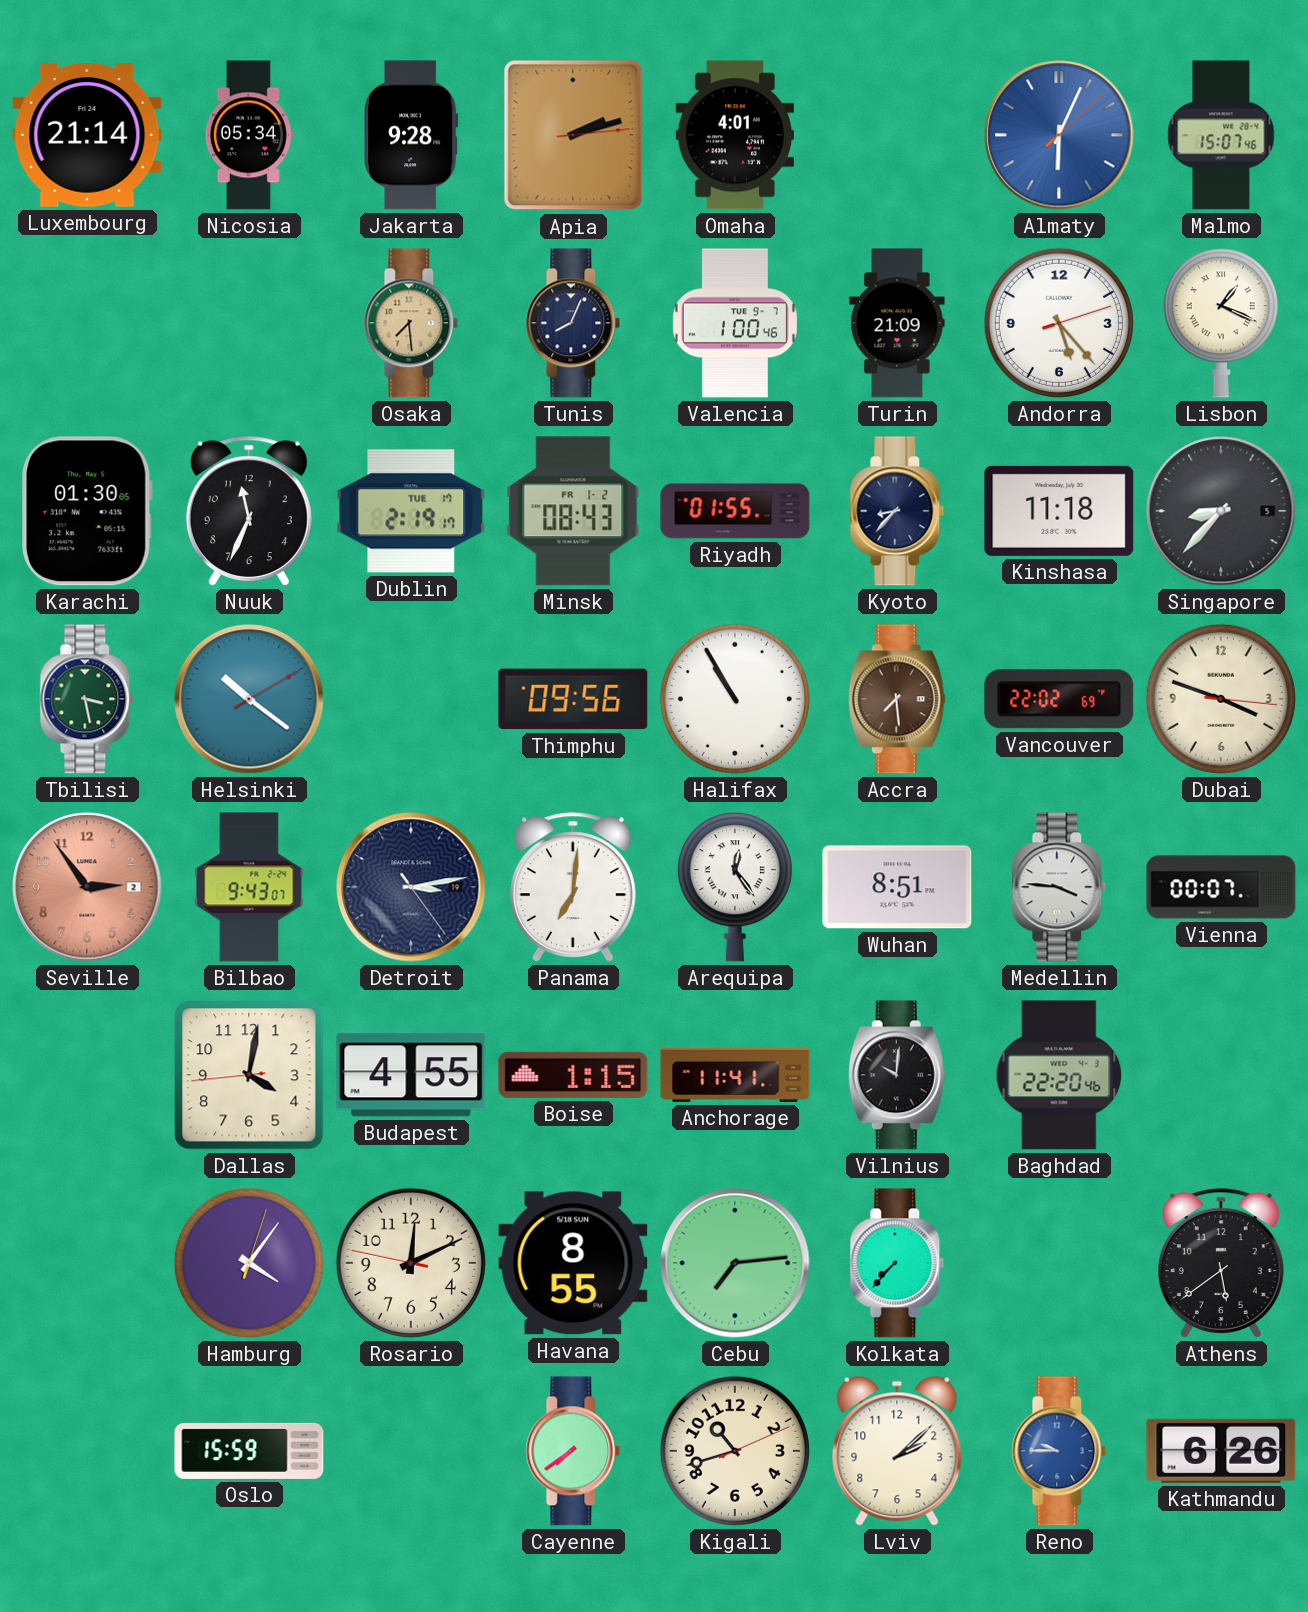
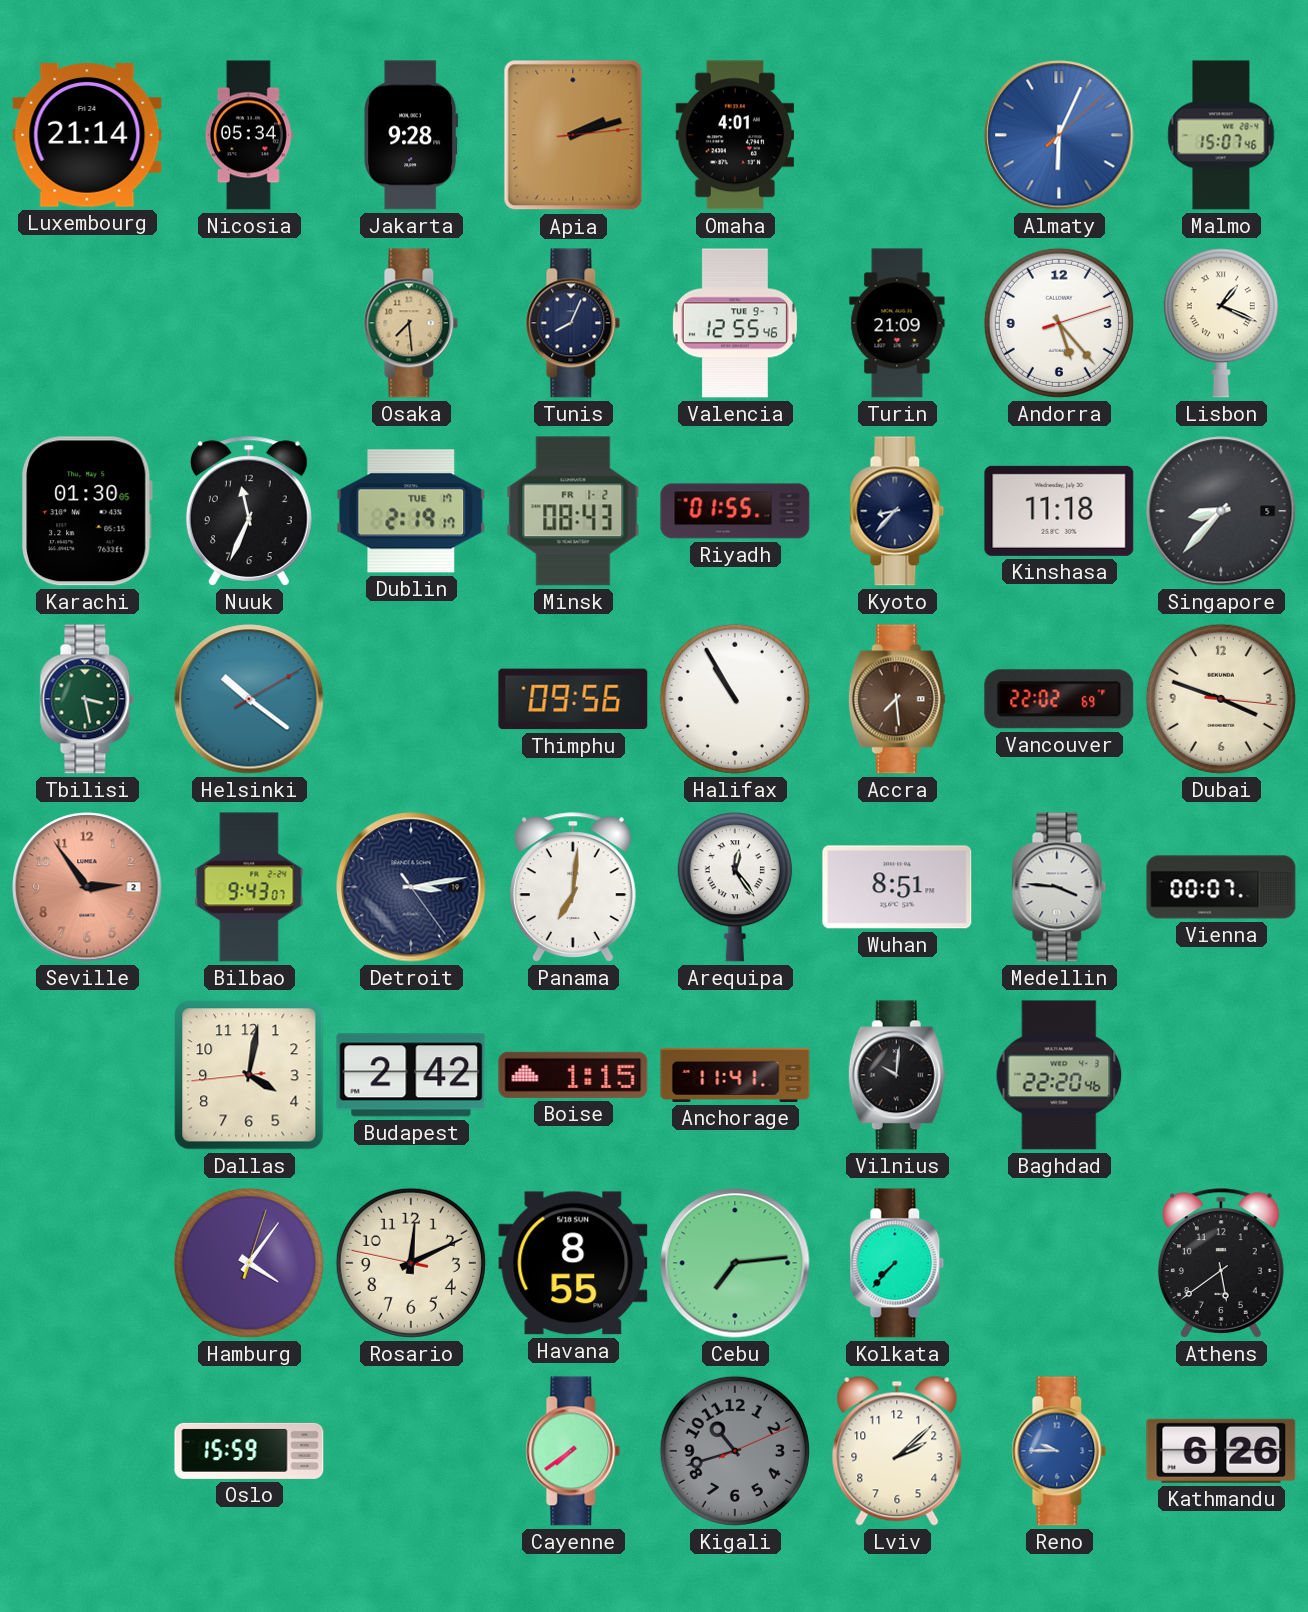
Valencia: 1:00 -> 12:55 (735, 323)
Budapest: 4:55 -> 2:42 (411, 1075)
Kigali dial: cream -> grey (735, 1451)
